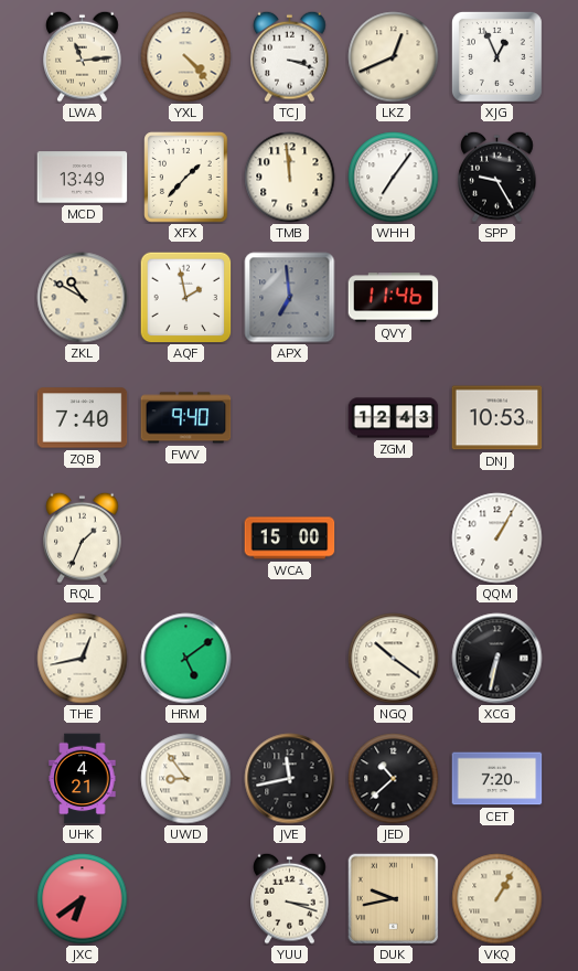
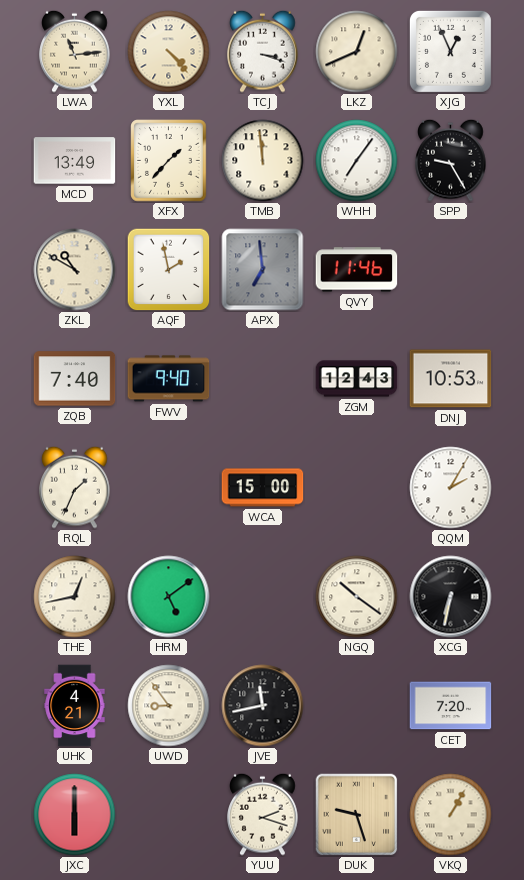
QQM: 1:05 -> 2:05 (451, 488)
JED: 10:38 -> none (394, 779)
JXC: 6:39 -> 6:00 (75, 815)
YUU: 3:18 -> 2:18 (263, 814)
DUK: 9:43 -> 9:27 (356, 814)
